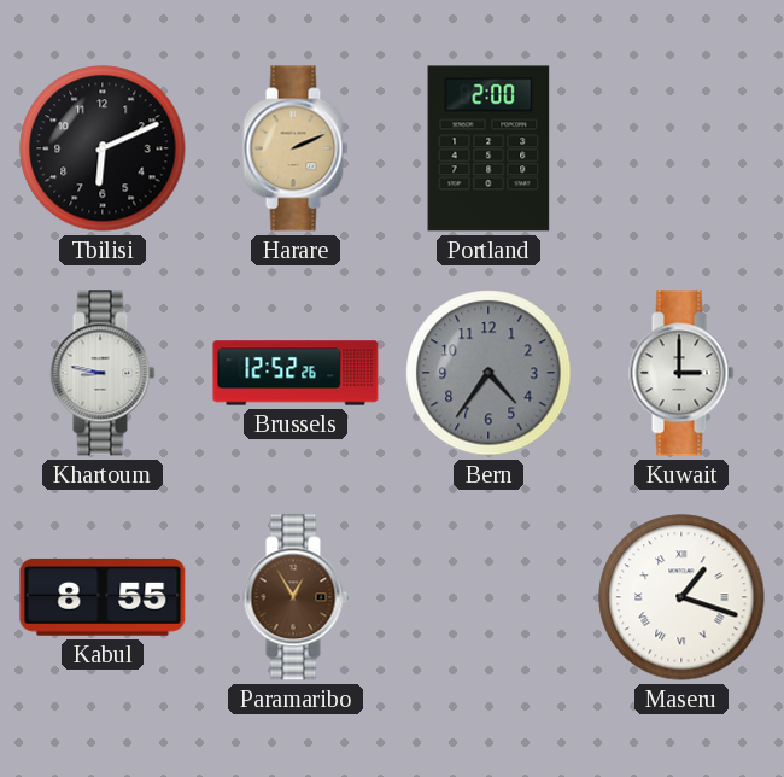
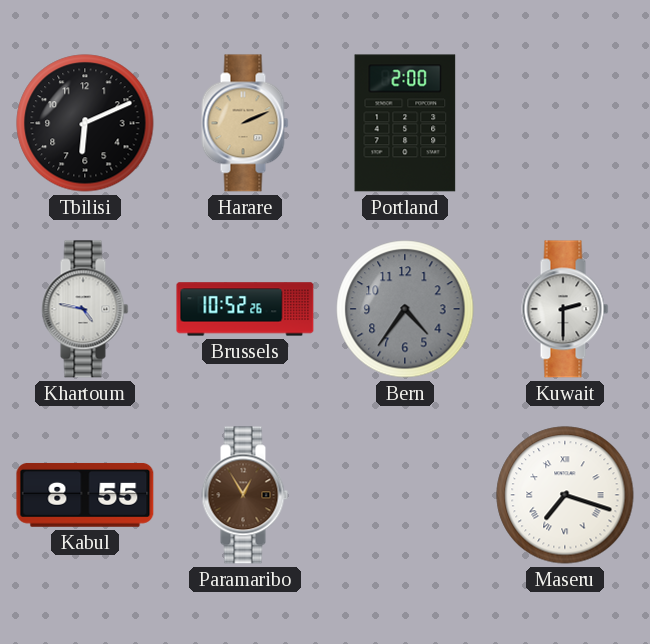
Khartoum: 8:47 -> 4:47 (85, 309)
Brussels: 12:52 -> 10:52 (245, 309)
Kuwait: 3:00 -> 2:30 (565, 309)
Maseru: 1:18 -> 7:18 (565, 495)
